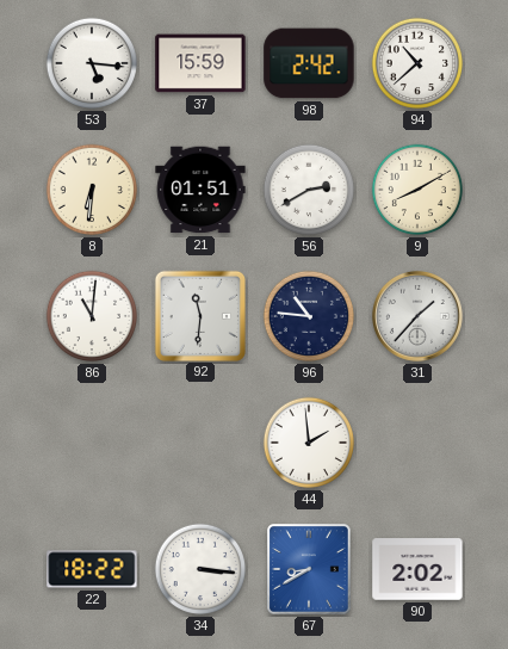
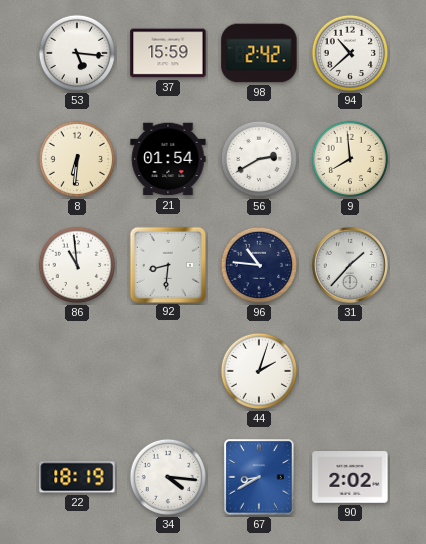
21: 01:51 -> 01:54 (168, 159)
9: 8:10 -> 7:59 (350, 159)
86: 11:01 -> 10:59 (77, 265)
92: 11:31 -> 8:31 (167, 264)
44: 1:59 -> 2:03 (259, 371)
22: 18:22 -> 18:19 (77, 477)
34: 3:16 -> 4:16 (168, 477)
